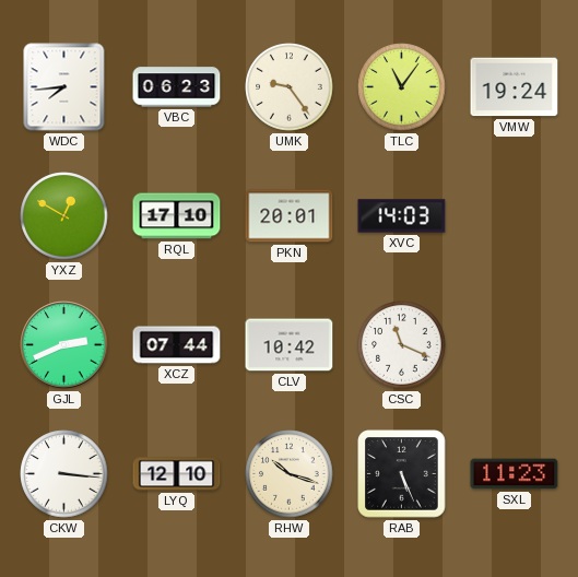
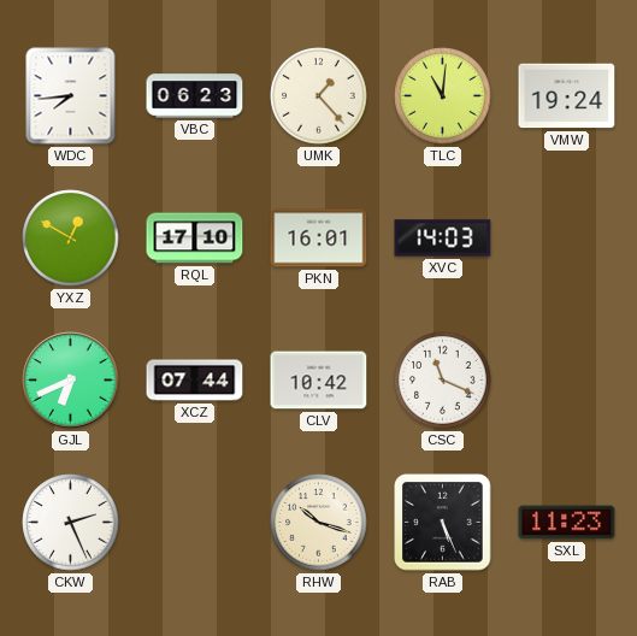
UMK: 9:24 -> 1:23 (319, 96)
TLC: 11:06 -> 11:01 (443, 96)
PKN: 20:01 -> 16:01 (319, 238)
GJL: 2:41 -> 6:41 (71, 381)
CKW: 3:16 -> 2:26 (71, 523)
LYQ: 12:10 -> none (177, 474)
